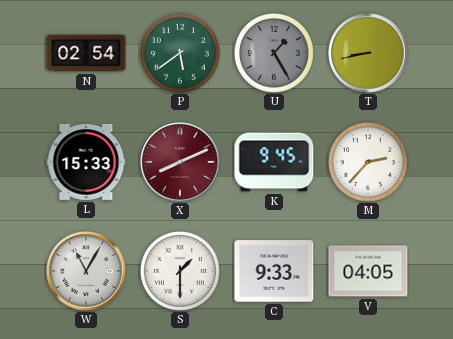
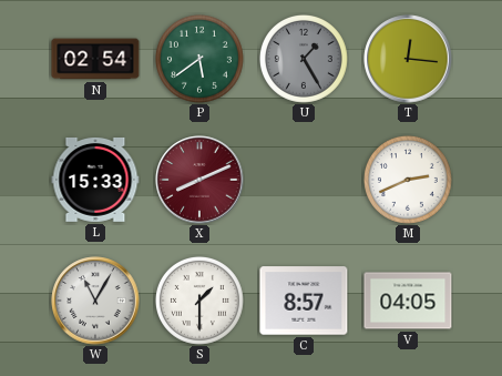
T: 8:43 -> 12:16 (408, 59)
K: 9:45 -> none (274, 162)
M: 2:37 -> 2:41 (408, 180)
C: 9:33 -> 8:57 (304, 301)
